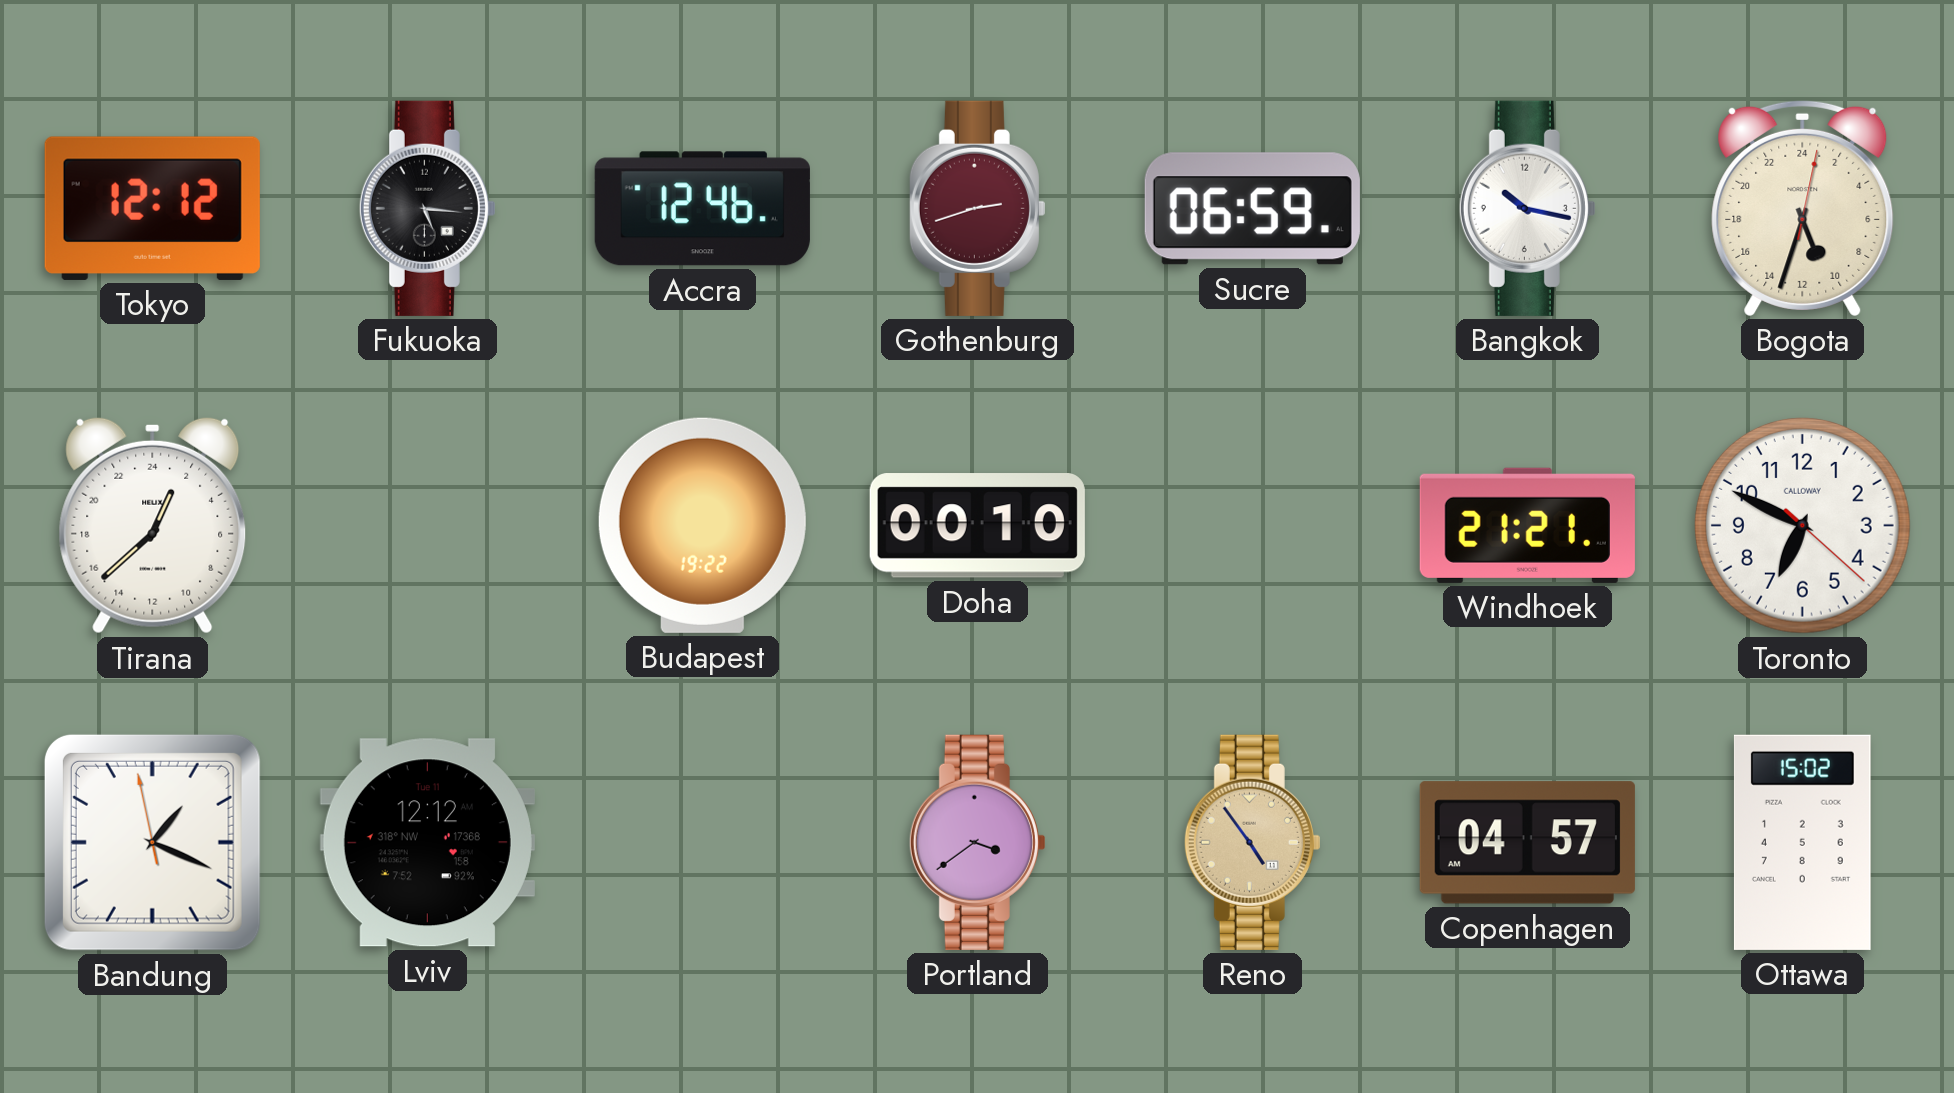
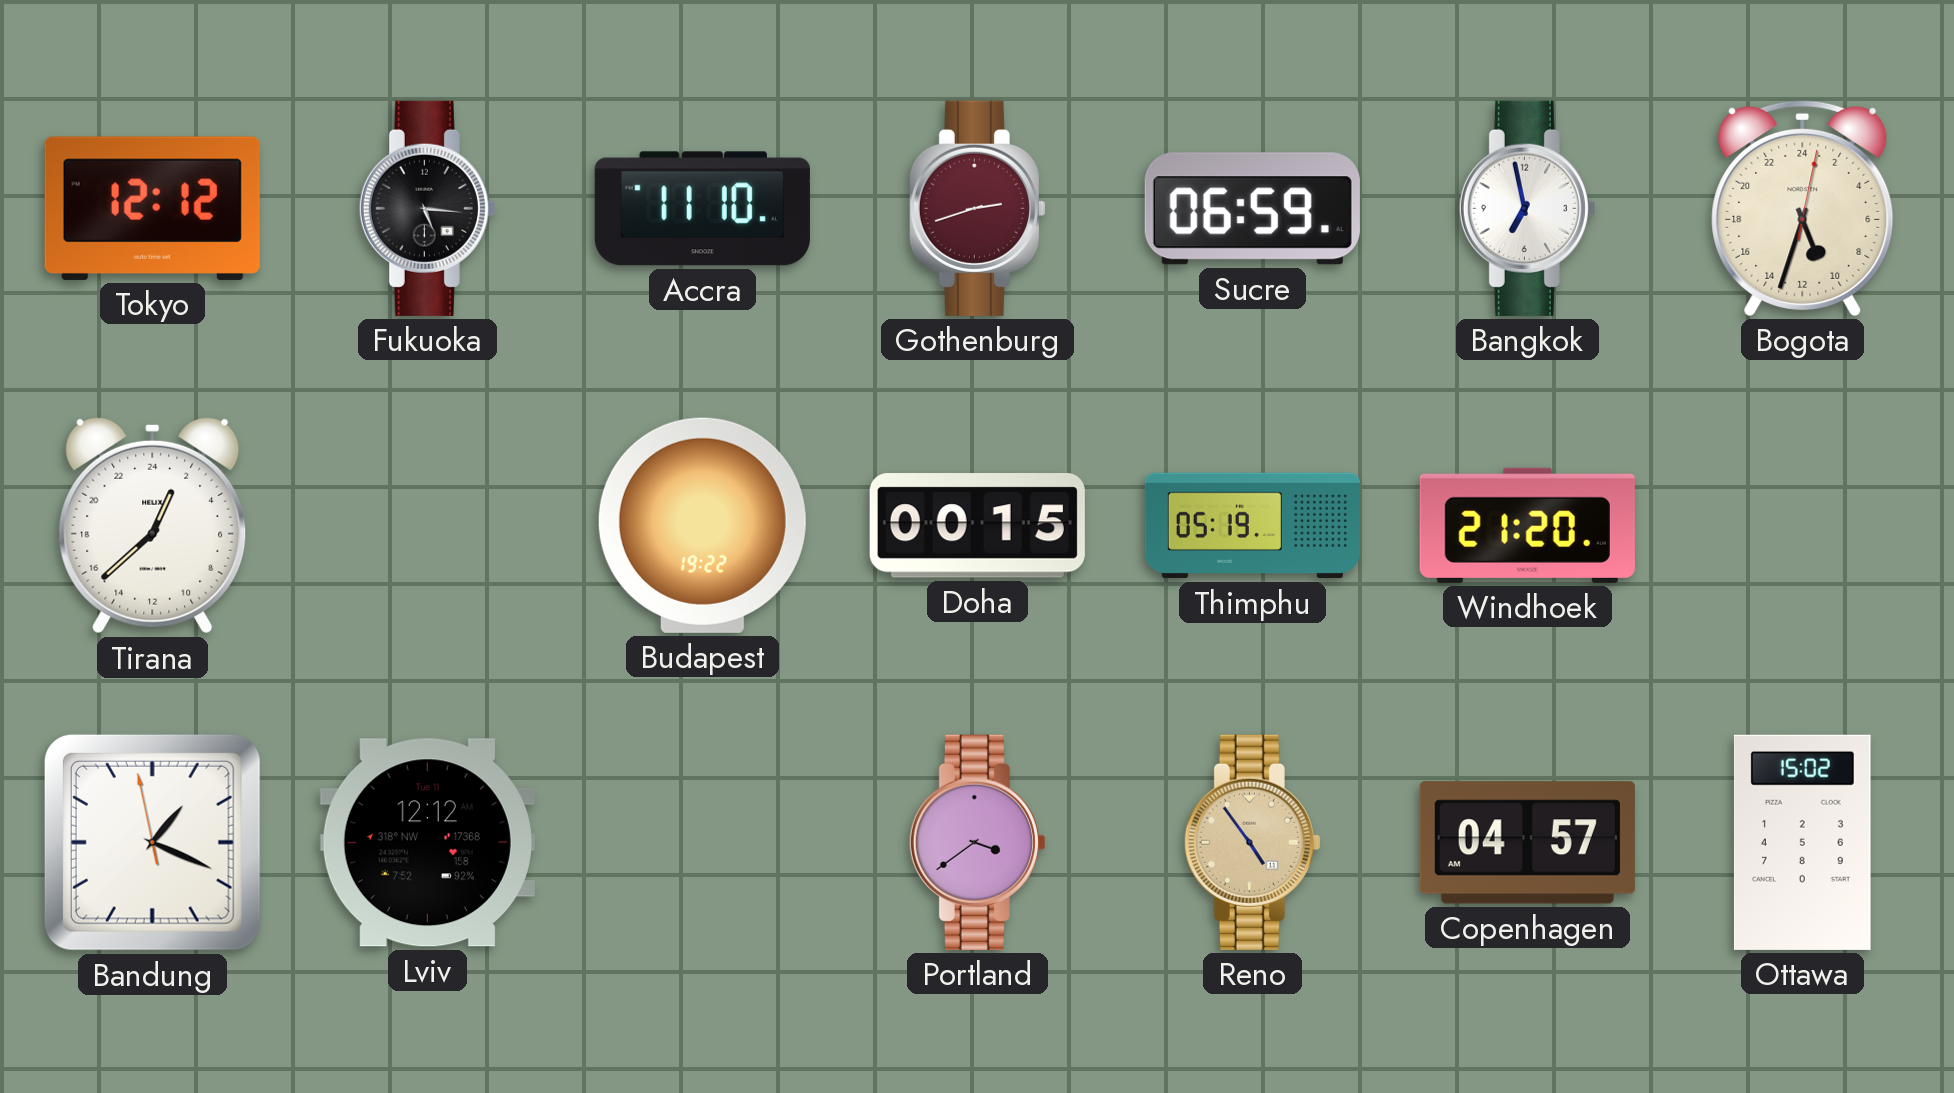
Accra: 12:46 -> 11:10 (702, 209)
Bangkok: 10:17 -> 6:58 (1527, 208)
Doha: 00:10 -> 00:15 (977, 526)
Thimphu: none -> 05:19 (1252, 526)
Windhoek: 21:21 -> 21:20 (1527, 525)
Toronto: 6:49 -> none (1802, 525)
